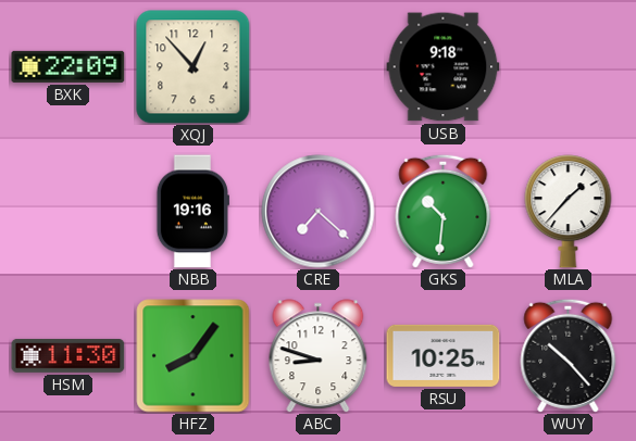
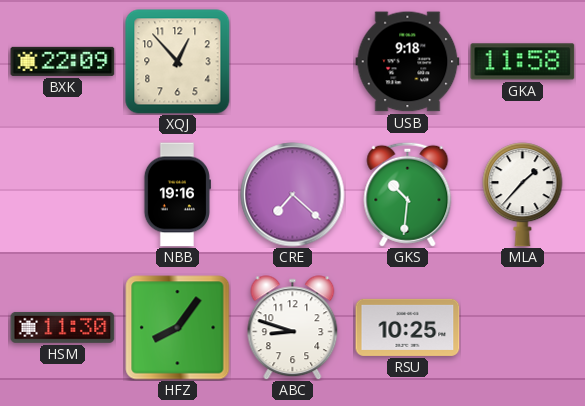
GKA: none -> 11:58 (523, 62)
WUY: 10:23 -> none (569, 355)
